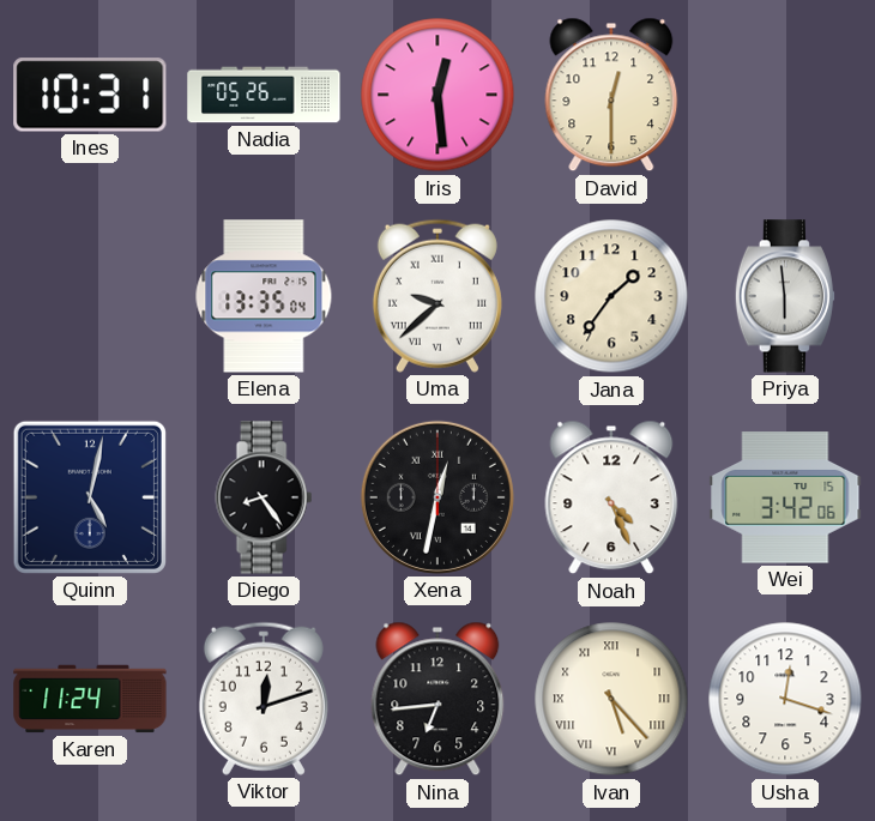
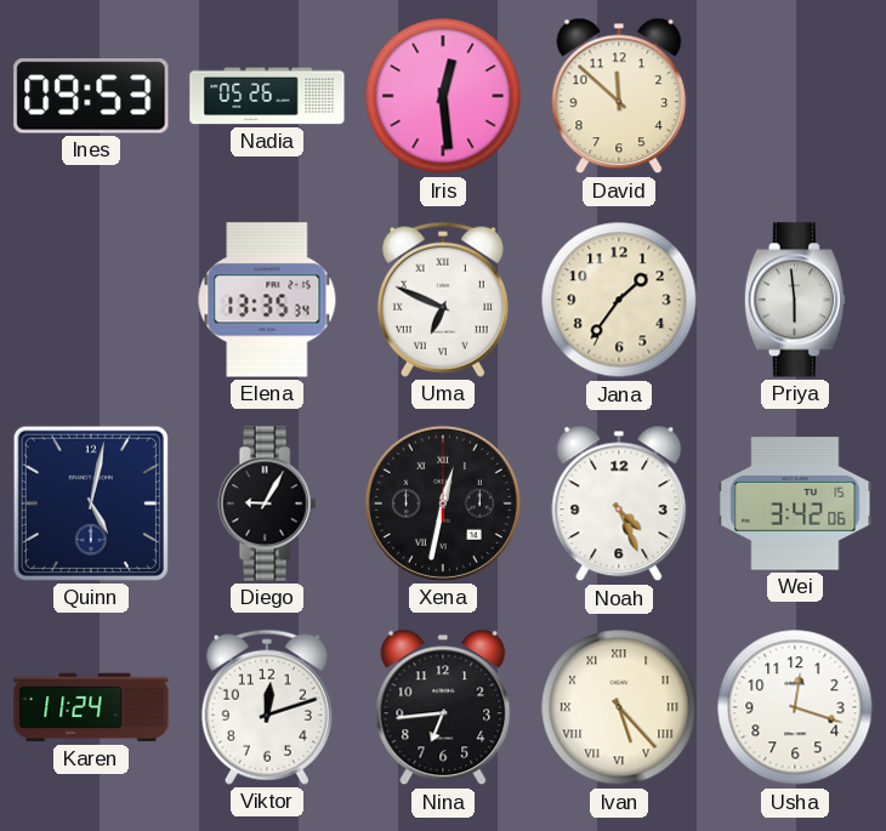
Ines: 10:31 -> 09:53 (91, 96)
David: 12:30 -> 11:52 (619, 96)
Elena: 13:35:04 -> 13:35:34 (267, 300)
Uma: 9:38 -> 6:49 (443, 300)
Diego: 8:24 -> 9:05 (267, 503)
